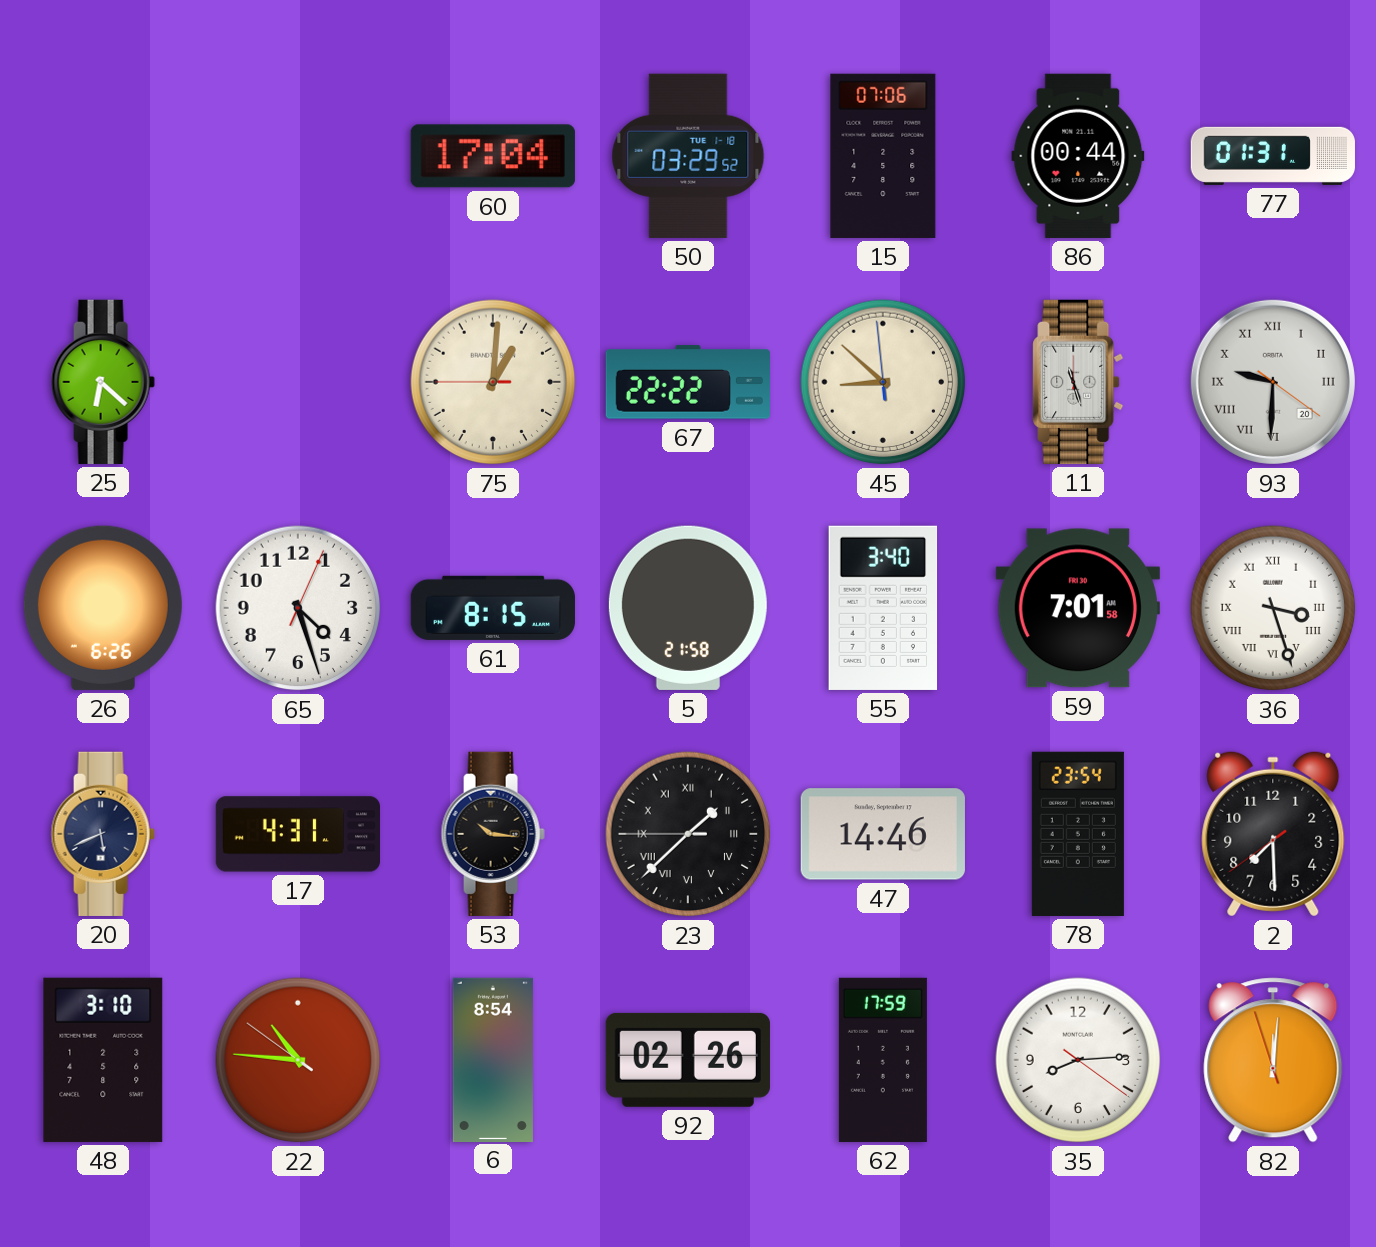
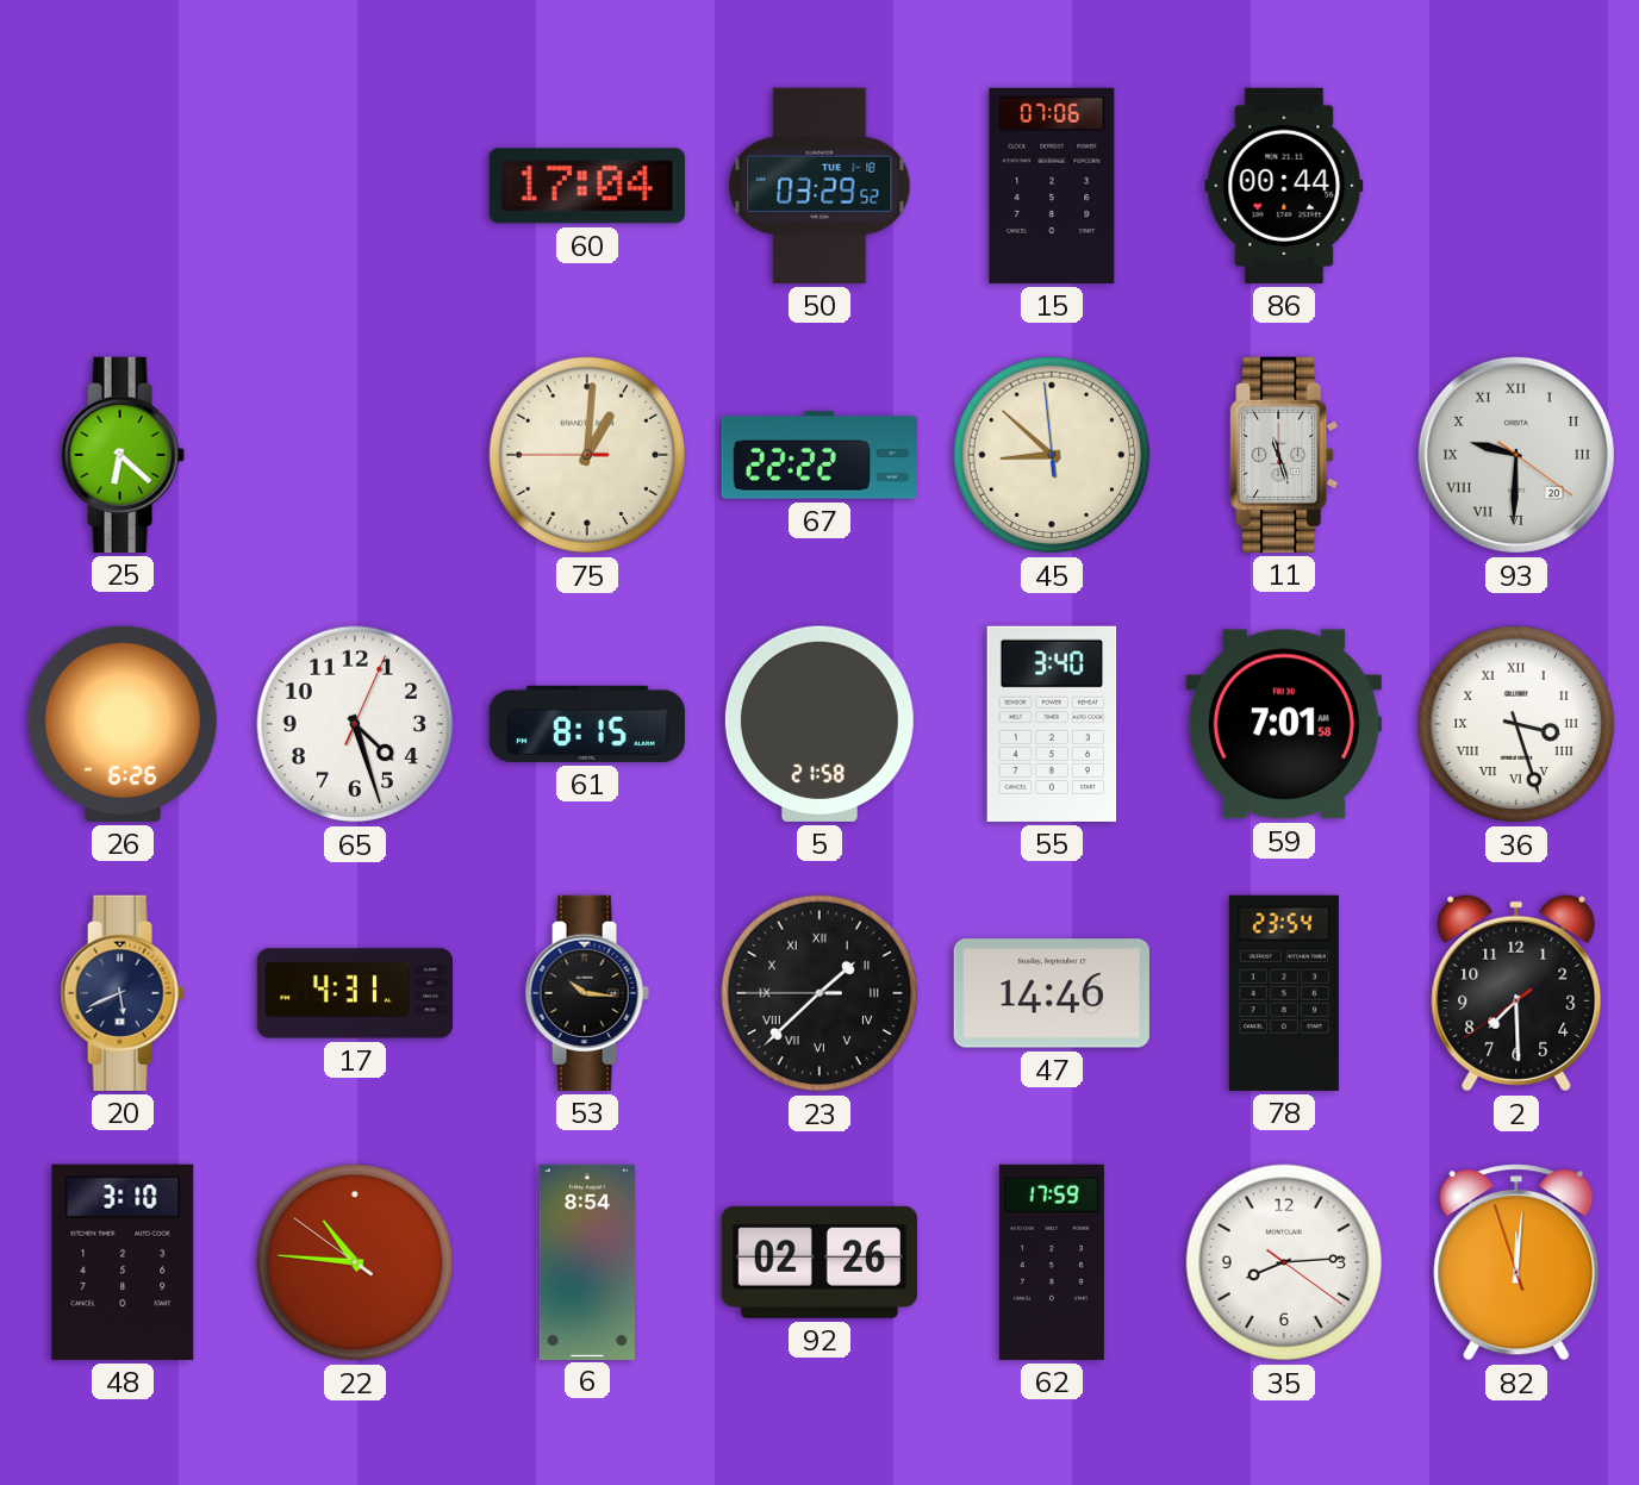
77: 01:31 -> none (1272, 156)
